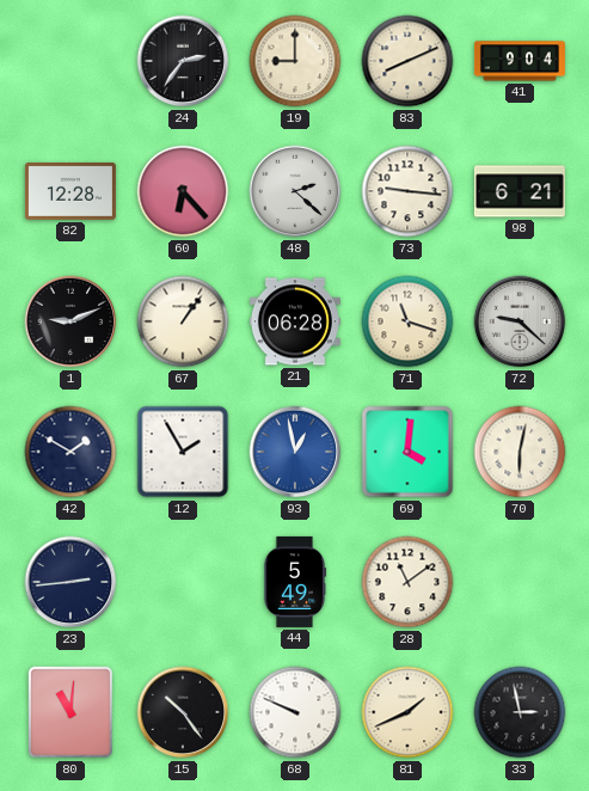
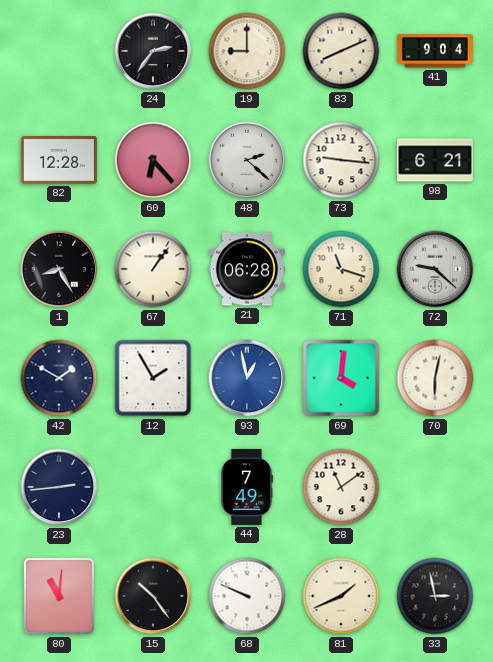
1: 9:11 -> 8:25 (59, 269)
44: 5:49 -> 7:49 (247, 487)
